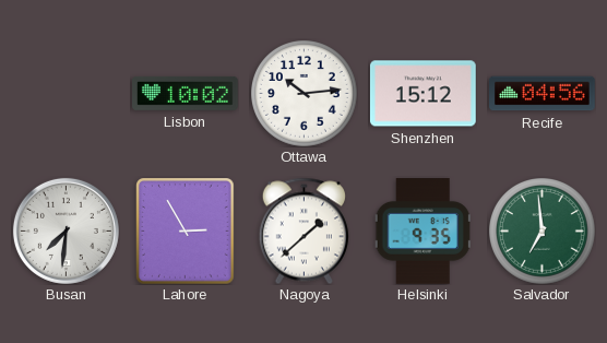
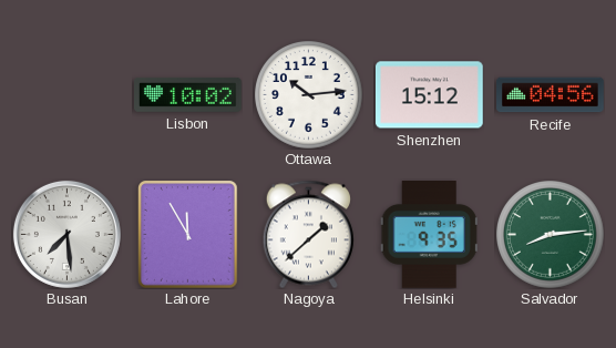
Busan: 7:31 -> 7:29 (66, 234)
Lahore: 2:55 -> 11:55 (188, 234)
Salvador: 6:59 -> 8:14 (551, 235)
